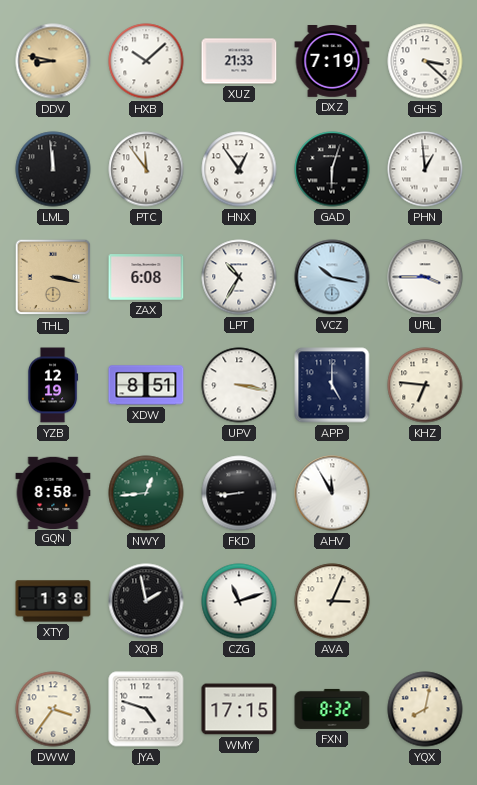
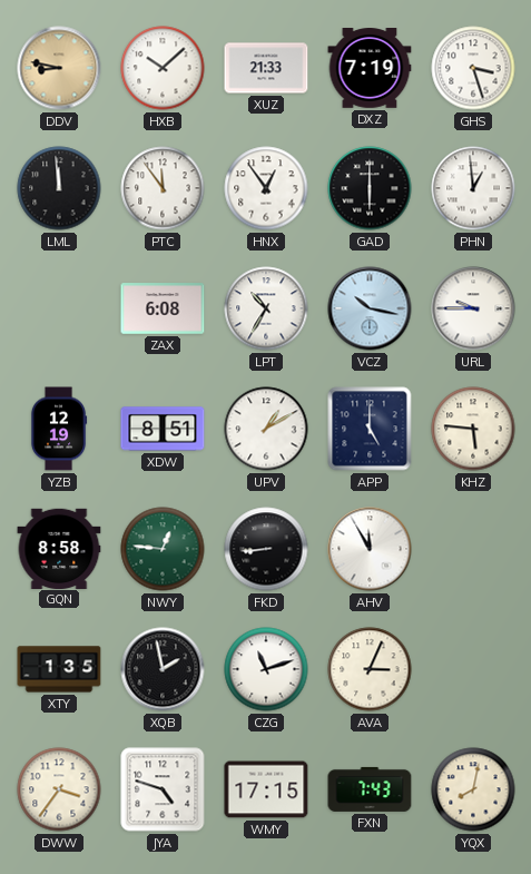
GHS: 3:22 -> 3:27 (473, 68)
GAD: 6:03 -> 6:00 (370, 188)
THL: 3:17 -> none (53, 277)
URL: 3:45 -> 9:45 (473, 308)
UPV: 3:17 -> 1:10 (266, 429)
KHZ: 6:46 -> 5:46 (473, 429)
NWY: 12:44 -> 12:46 (163, 549)
XTY: 1:38 -> 1:35 (59, 669)
FXN: 8:32 -> 7:43 (370, 789)
